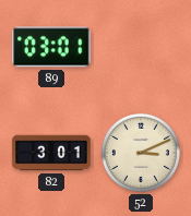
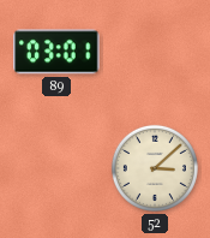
82: 3:01 -> none (51, 153)
52: 3:11 -> 3:08 (155, 168)
